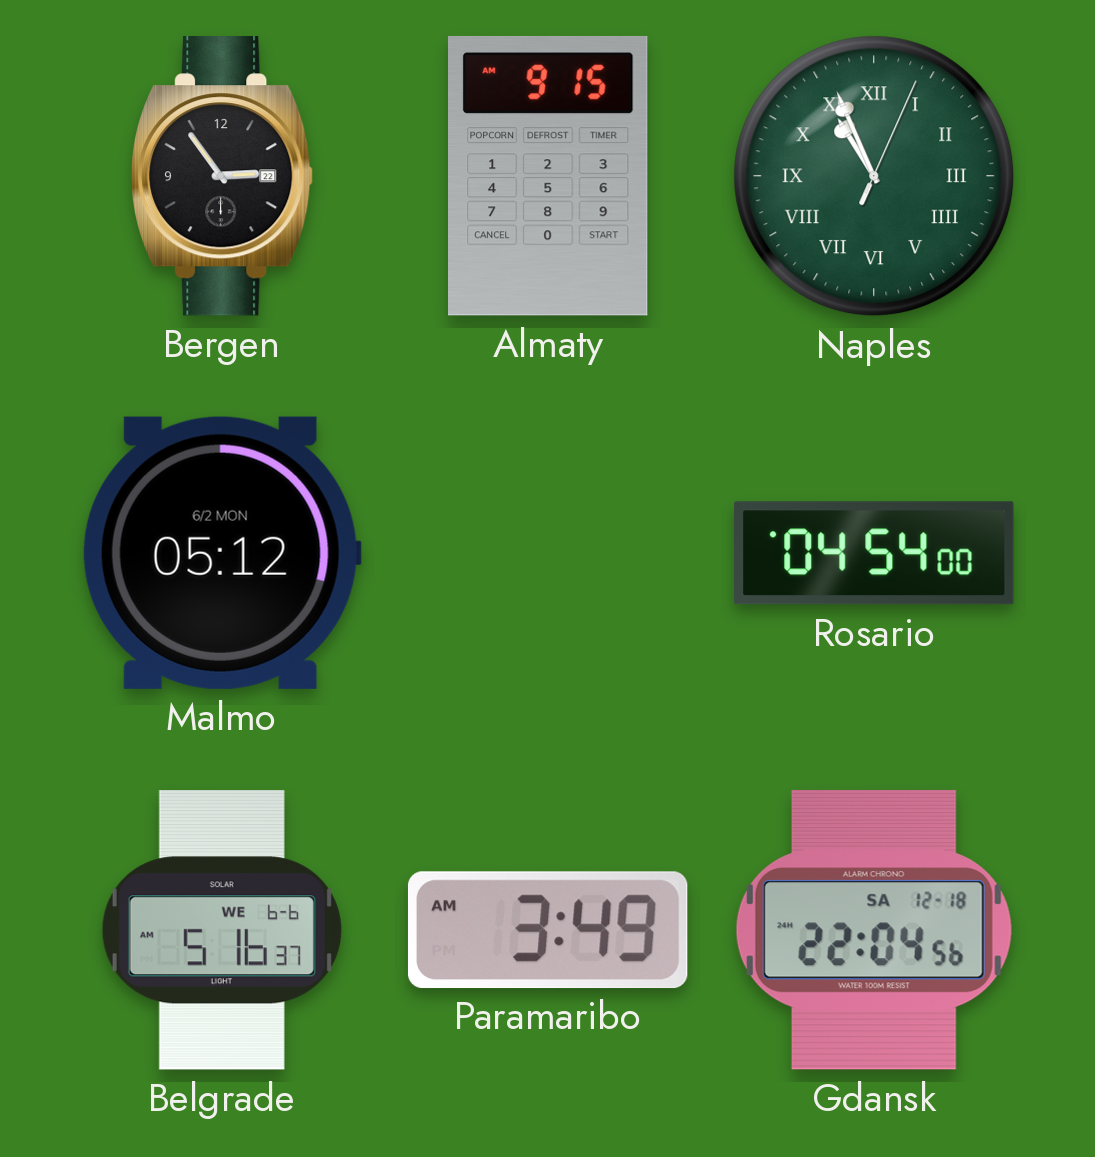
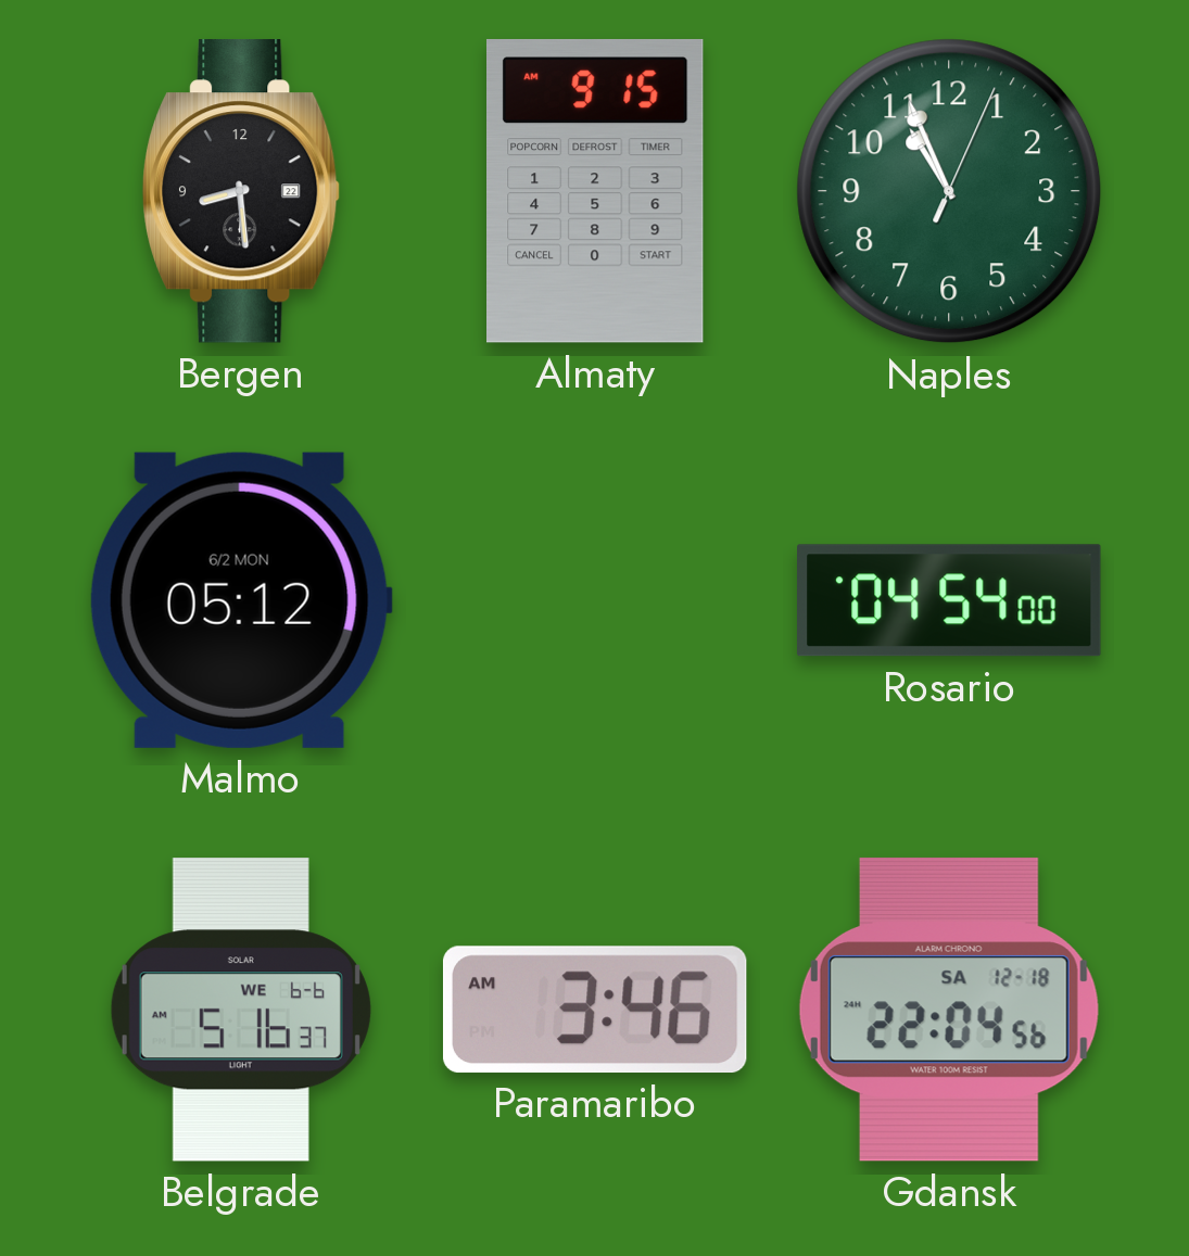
Bergen: 2:54 -> 8:29 (242, 191)
Naples numerals: Roman -> Arabic (949, 191)
Paramaribo: 3:49 -> 3:46 (595, 1010)
